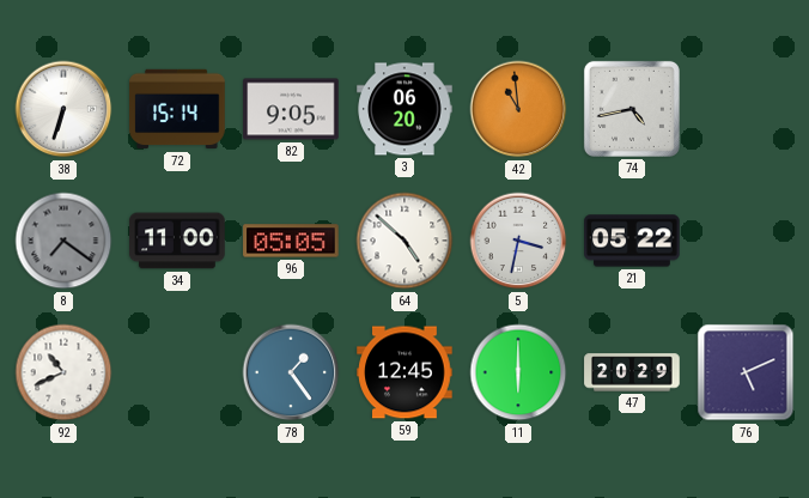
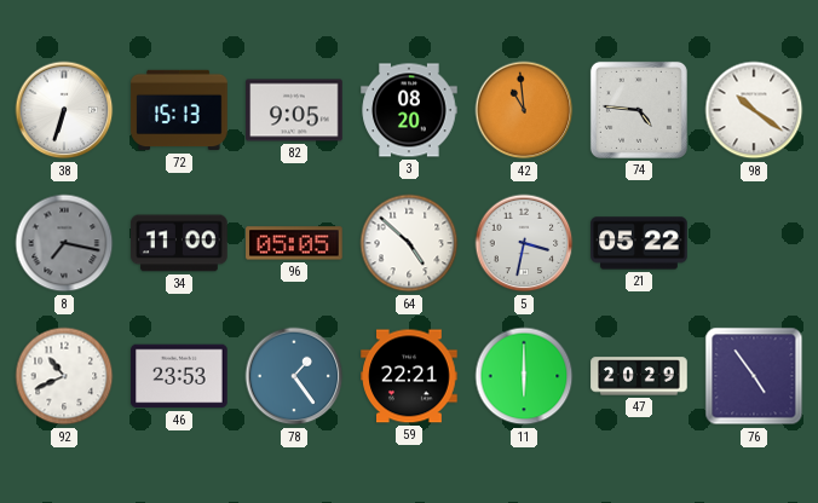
72: 15:14 -> 15:13 (179, 110)
3: 06:20 -> 08:20 (409, 110)
74: 4:43 -> 4:46 (639, 110)
98: none -> 10:21 (754, 110)
8: 7:21 -> 7:17 (64, 243)
46: none -> 23:53 (179, 376)
59: 12:45 -> 22:21 (409, 376)
76: 5:11 -> 4:54 (754, 376)
